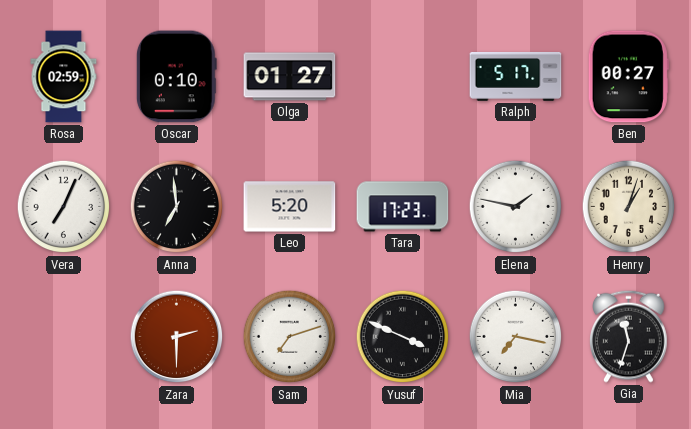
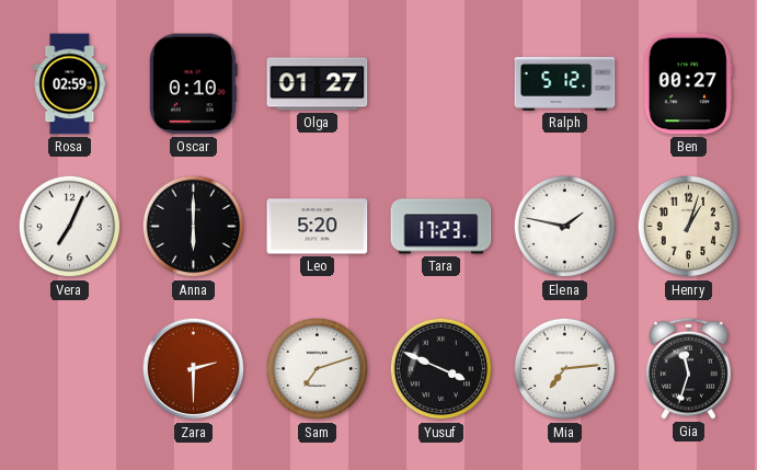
Ralph: 5:17 -> 5:12 (565, 83)
Anna: 6:59 -> 6:00 (194, 227)
Mia: 7:17 -> 7:14 (565, 369)
